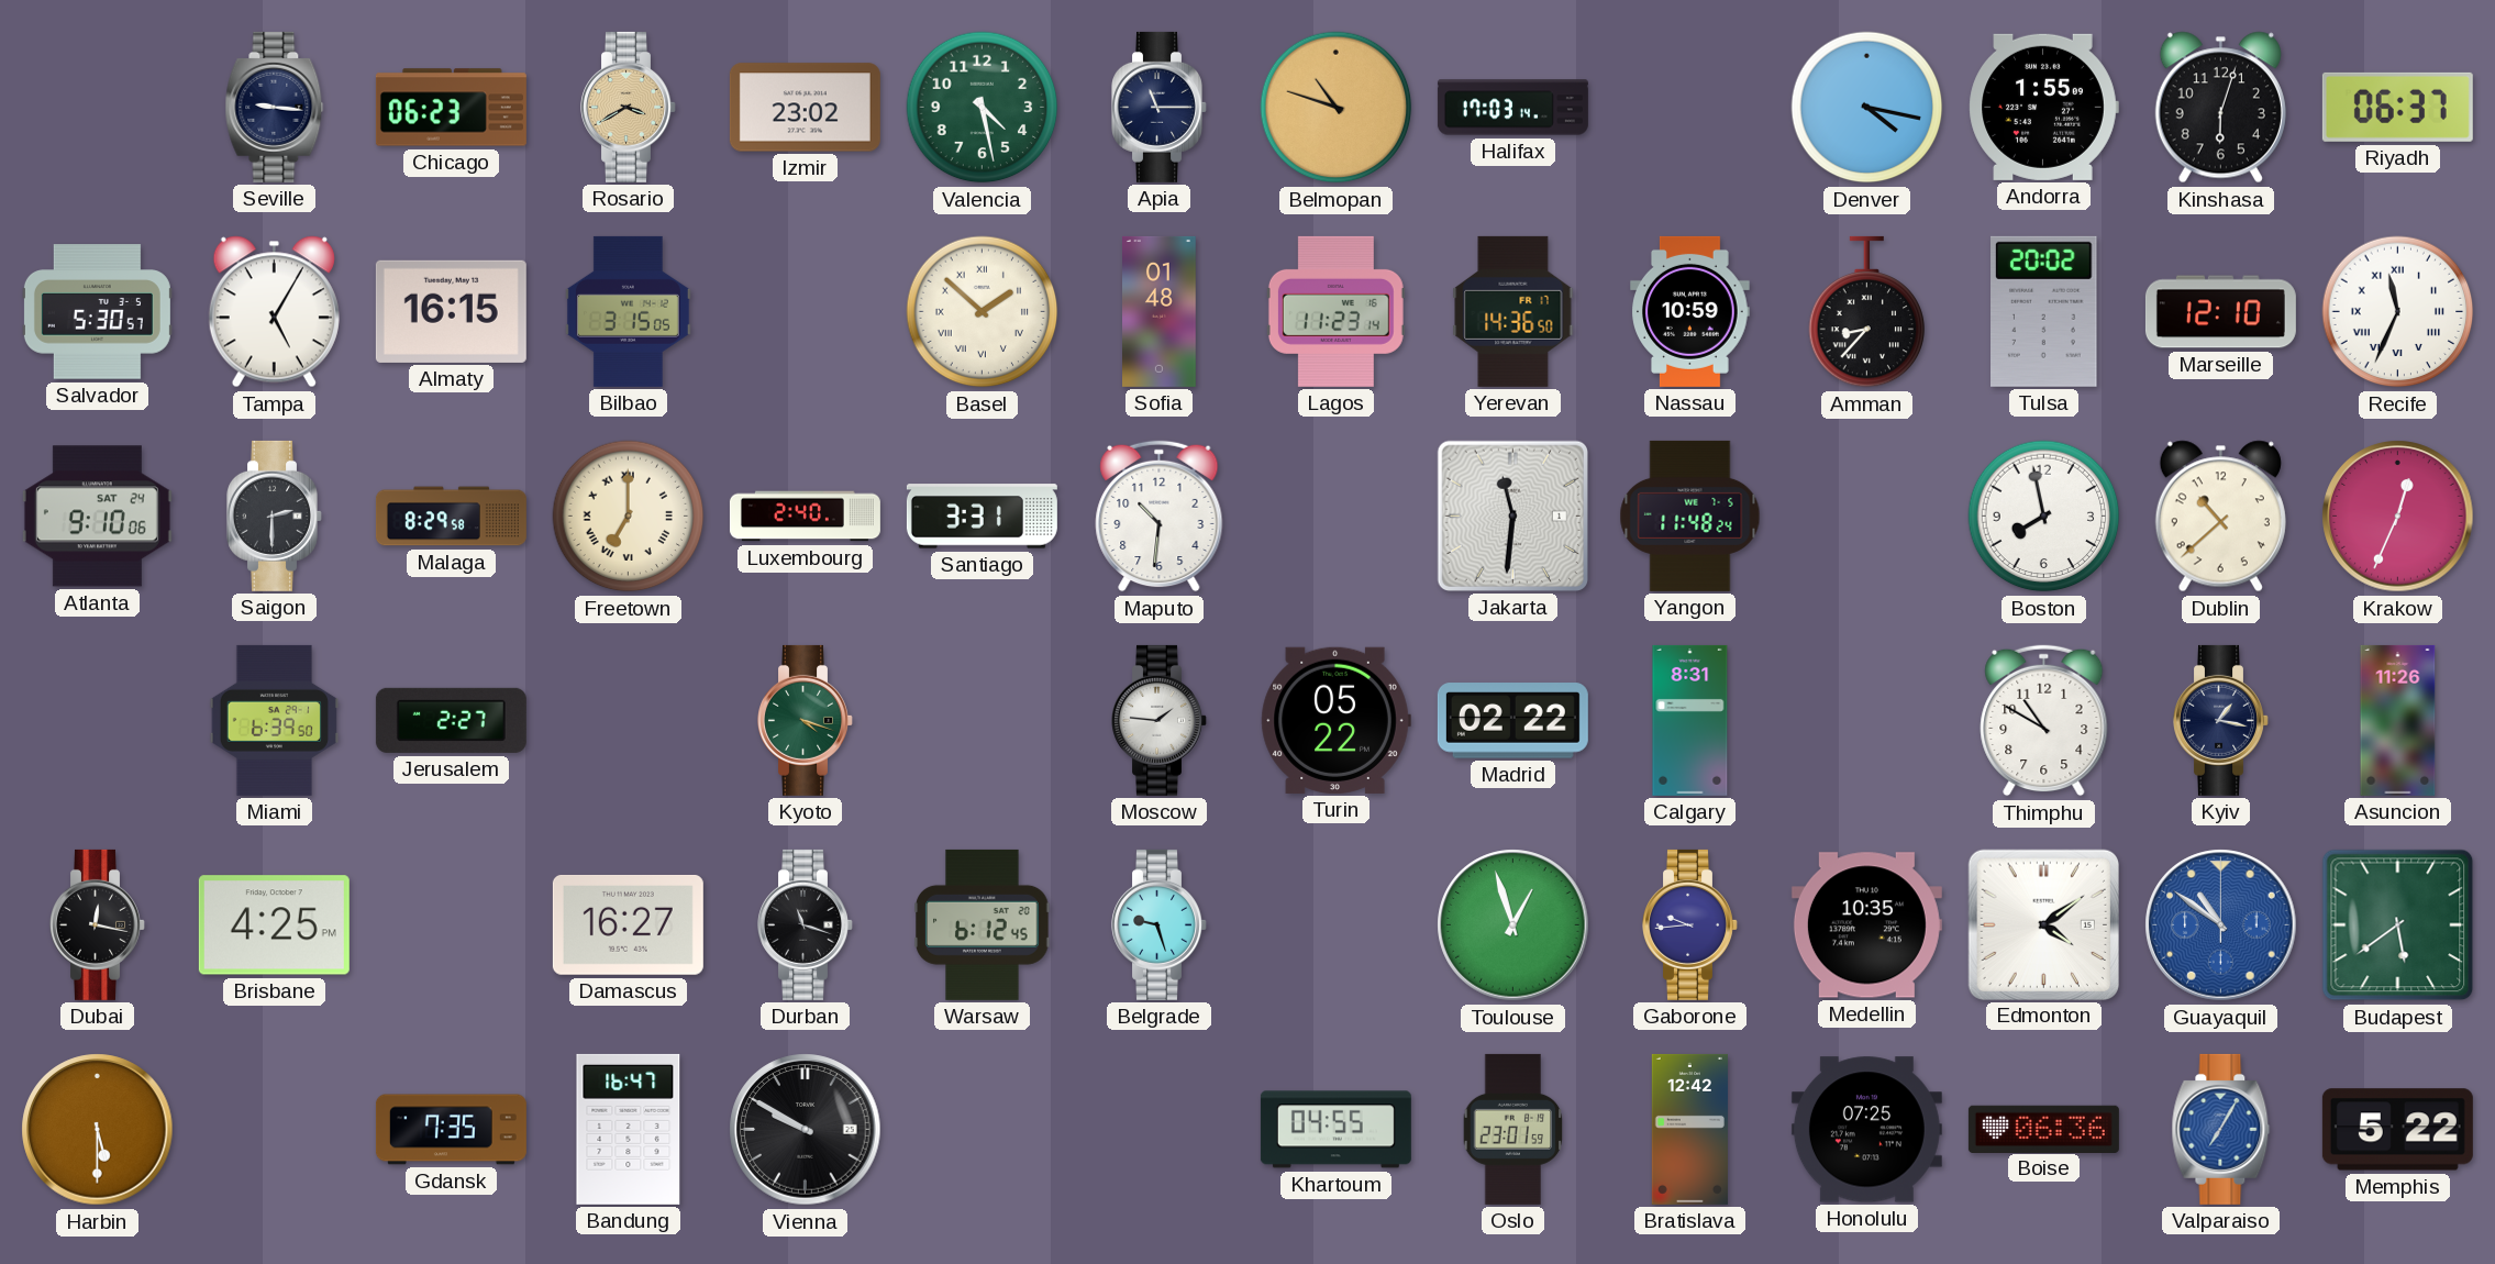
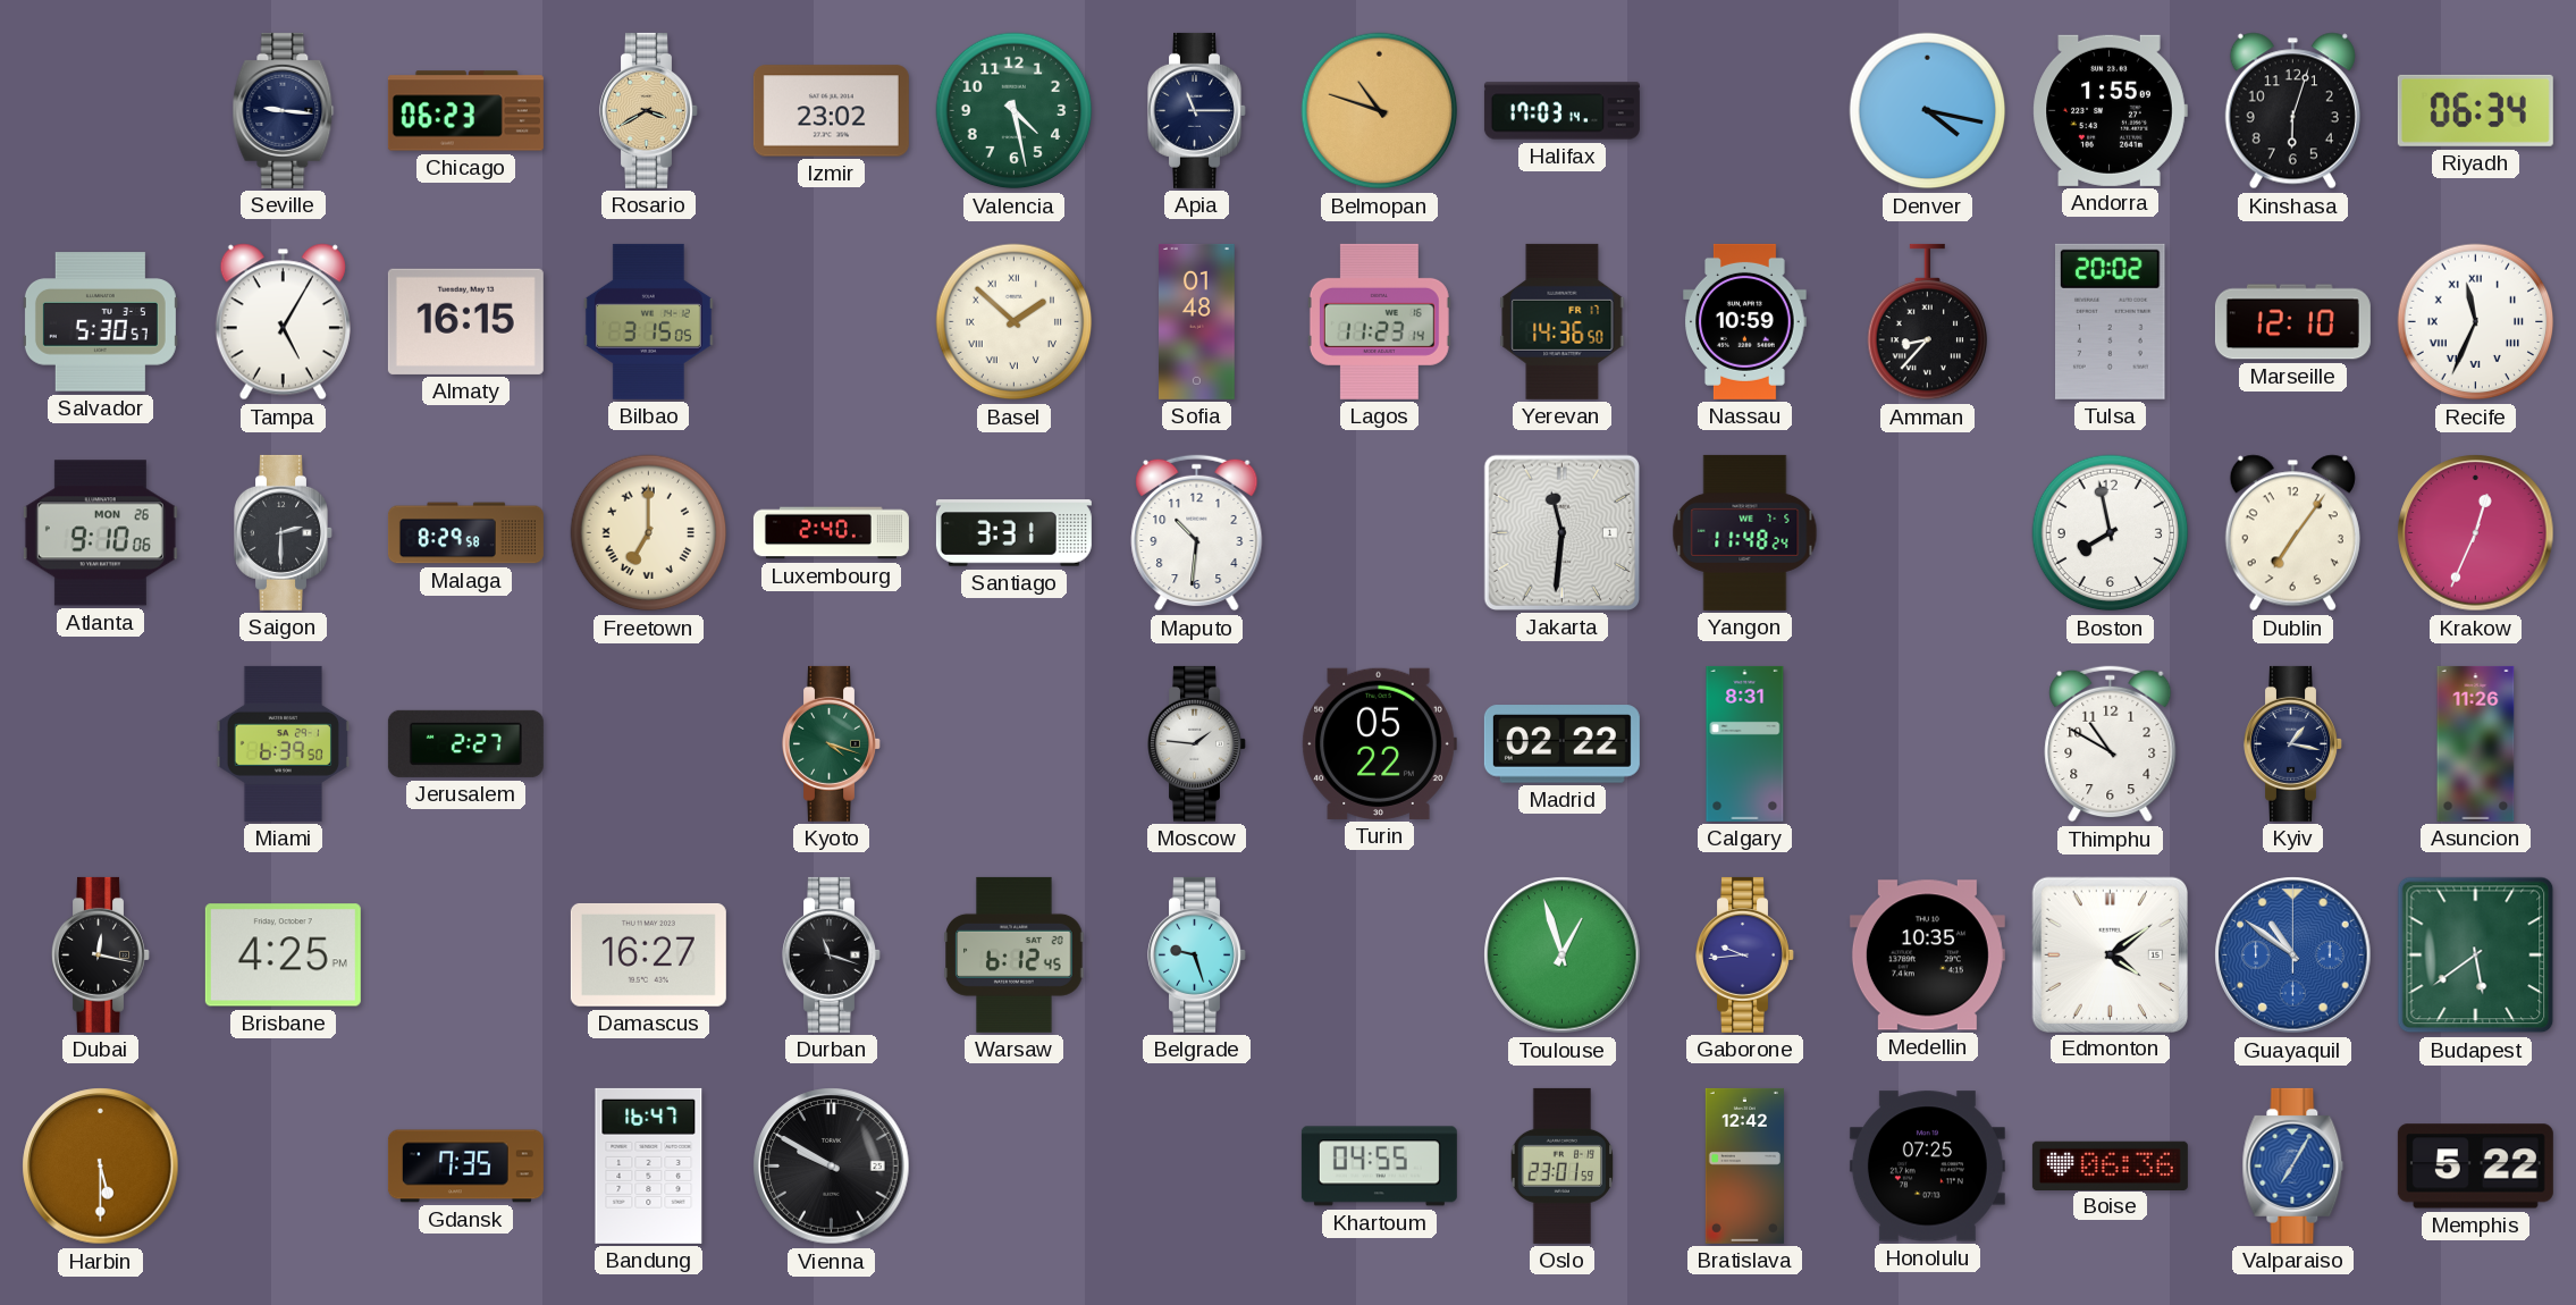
Riyadh: 06:37 -> 06:34 (2475, 110)
Atlanta date: SAT 24 -> MON 26 (100, 533)
Dublin: 10:38 -> 7:06 (2292, 533)
